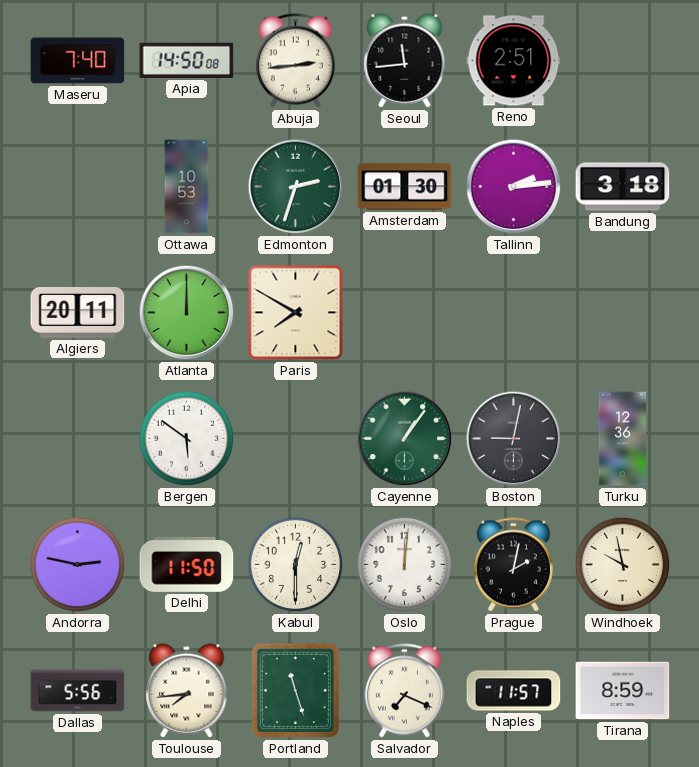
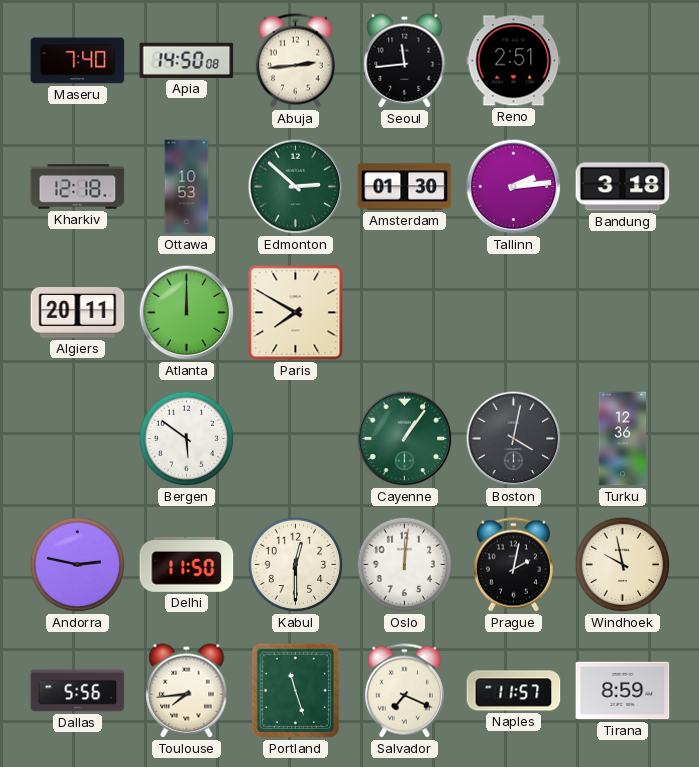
Kharkiv: none -> 12:18 (78, 187)
Edmonton: 2:33 -> 2:52 (296, 187)
Boston: 9:02 -> 4:02 (514, 439)
